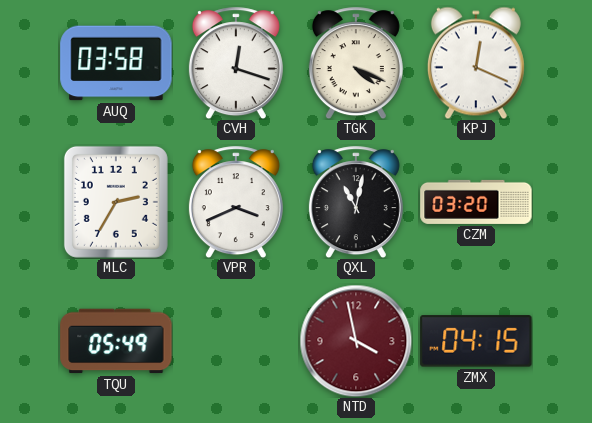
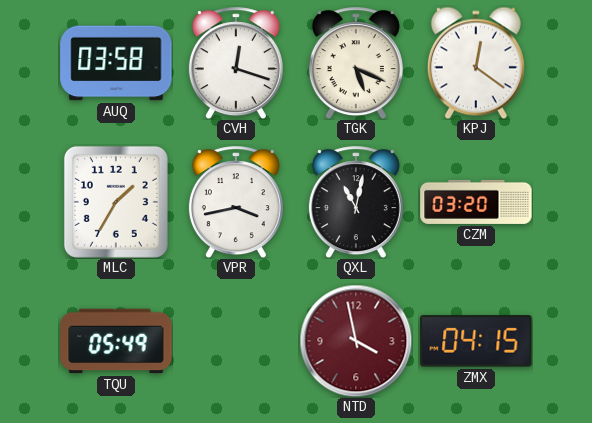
TGK: 4:19 -> 5:19 (356, 63)
KPJ: 12:19 -> 12:21 (476, 63)
MLC: 2:35 -> 1:35 (116, 202)
VPR: 3:41 -> 3:43 (236, 202)
